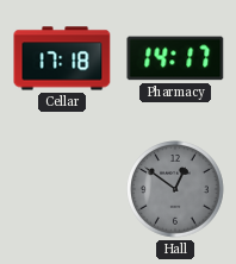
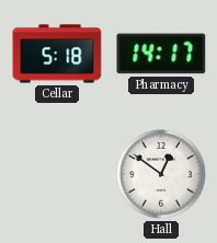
Cellar: 17:18 -> 5:18 (57, 54)
Hall dial: grey -> white (161, 174)
